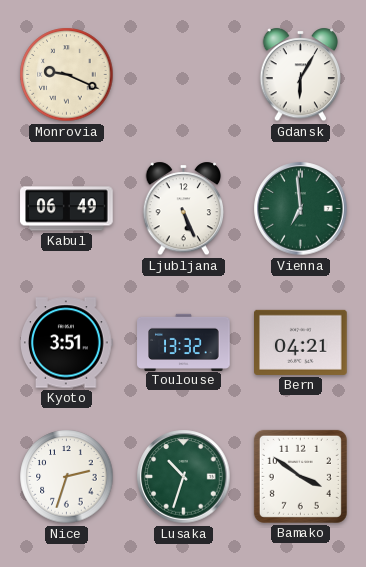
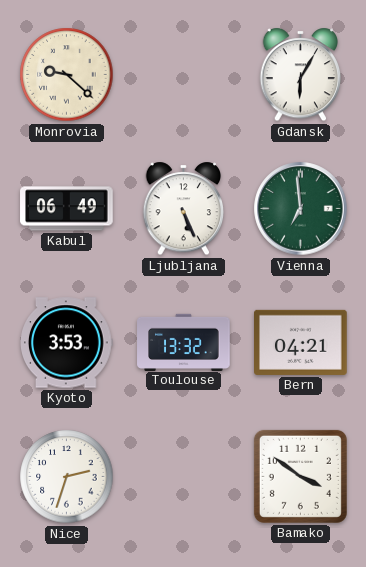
Monrovia: 9:19 -> 9:22 (67, 75)
Kyoto: 3:51 -> 3:53 (67, 343)
Lusaka: 10:33 -> none (184, 477)
